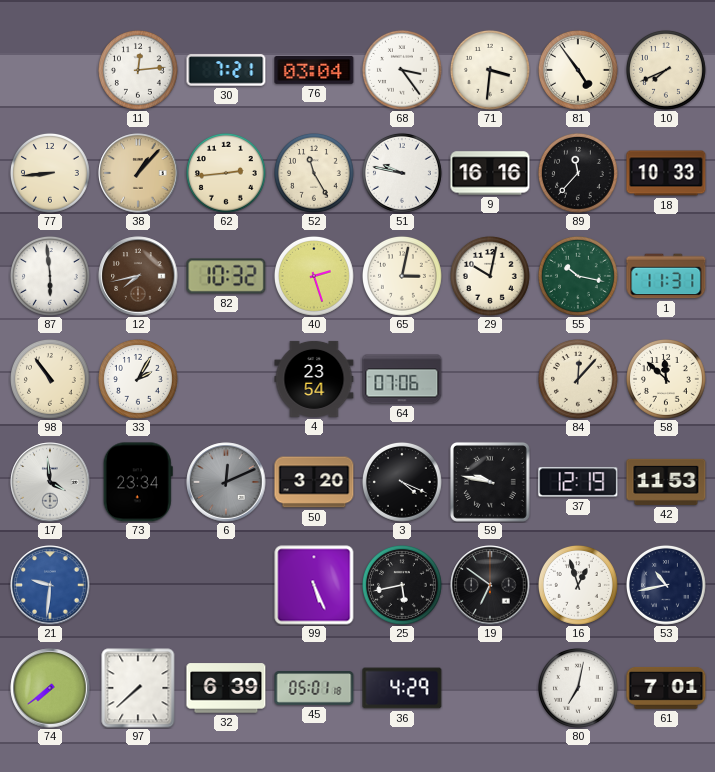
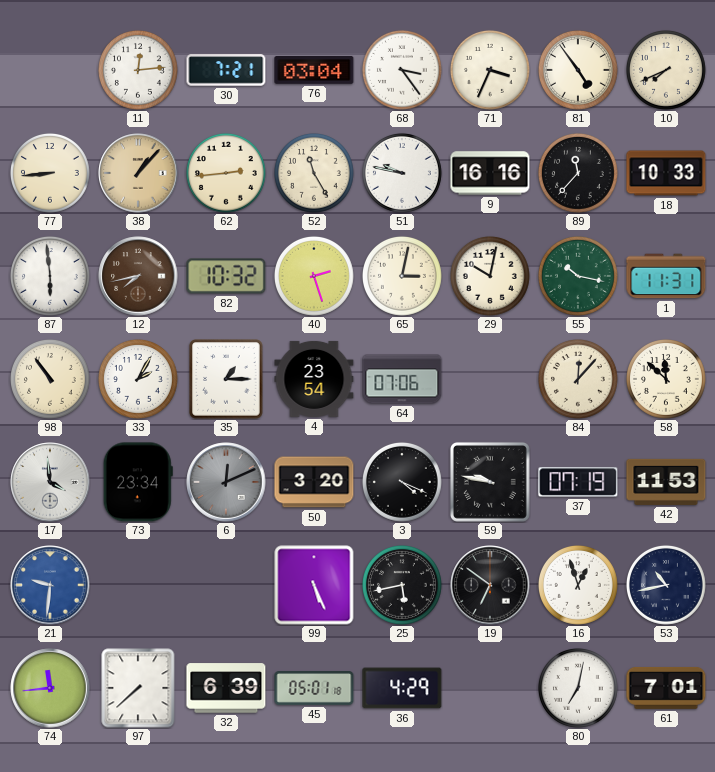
71: 3:31 -> 3:34 (490, 70)
35: none -> 1:15 (226, 379)
37: 12:19 -> 07:19 (578, 482)
74: 7:39 -> 11:44 (50, 688)
